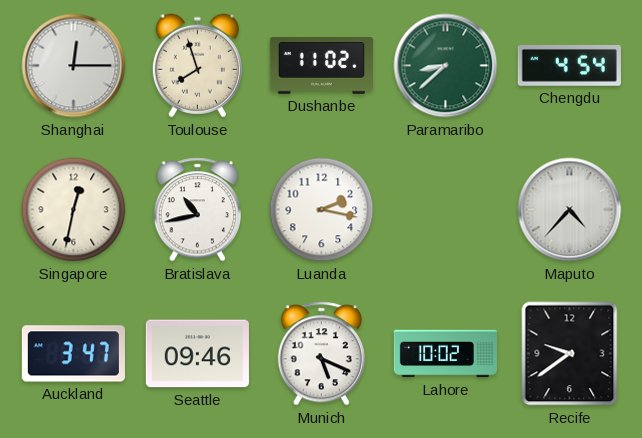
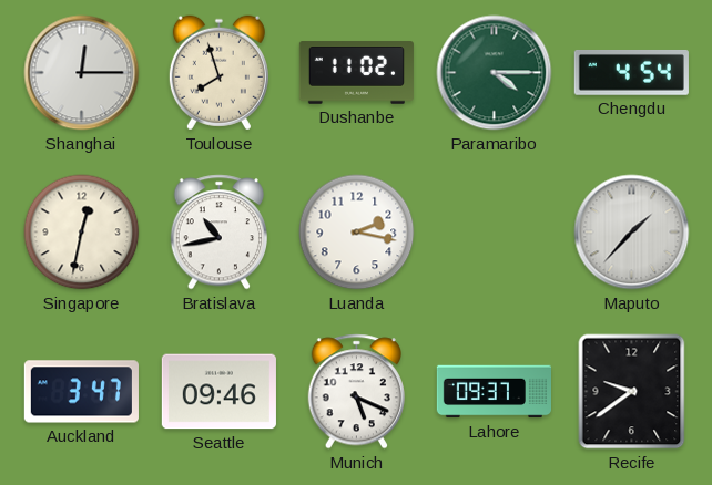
Paramaribo: 8:38 -> 4:15 (495, 73)
Maputo: 4:37 -> 1:37 (632, 233)
Lahore: 10:02 -> 09:37 (494, 392)
